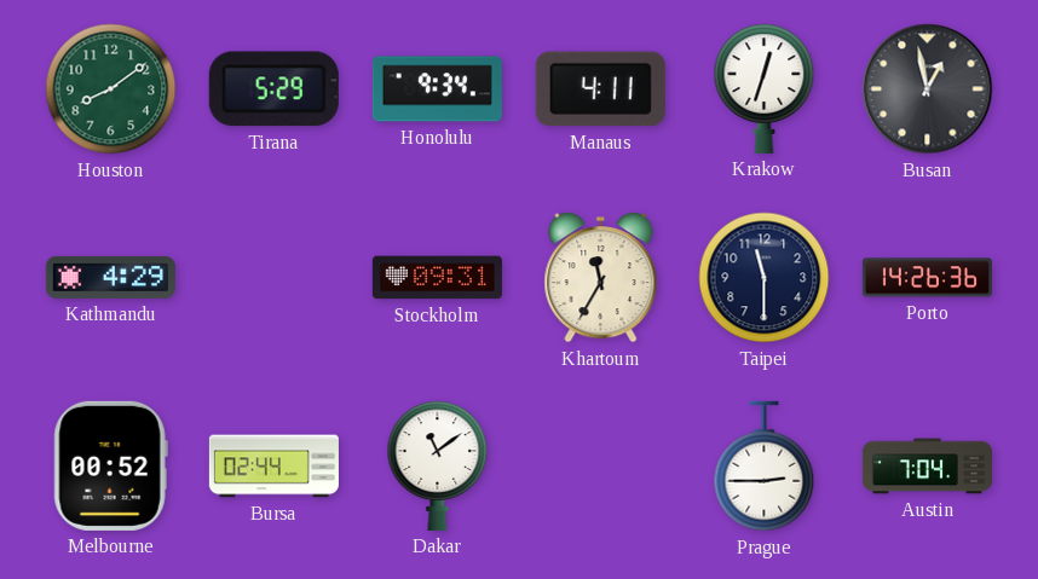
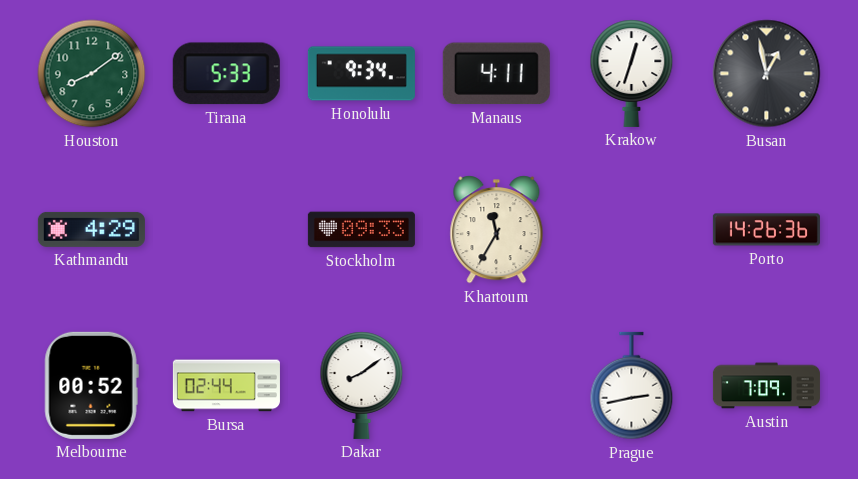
Tirana: 5:29 -> 5:33 (226, 74)
Stockholm: 09:31 -> 09:33 (361, 230)
Taipei: 11:30 -> none (765, 278)
Dakar: 11:09 -> 8:09 (362, 385)
Prague: 2:45 -> 2:43 (632, 386)
Austin: 7:04 -> 7:09 (766, 386)
